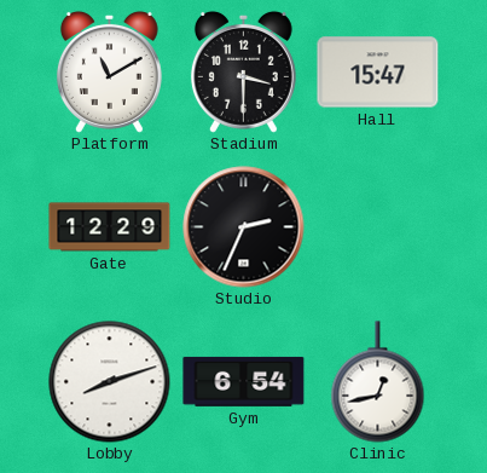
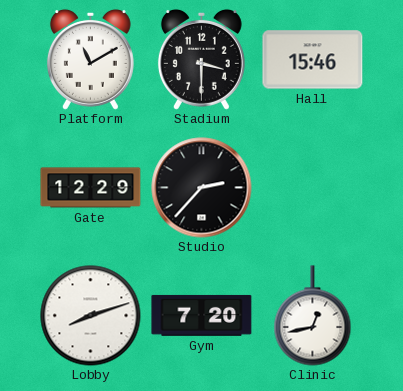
Hall: 15:47 -> 15:46 (313, 60)
Studio: 2:34 -> 2:37 (202, 188)
Gym: 6:54 -> 7:20 (202, 315)
